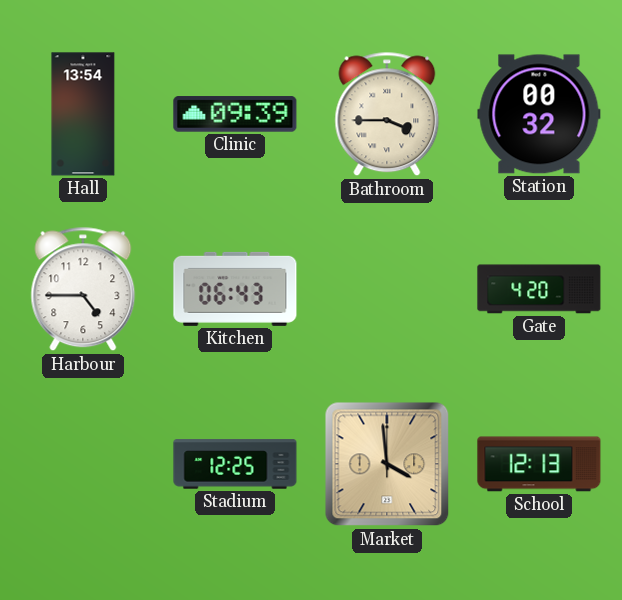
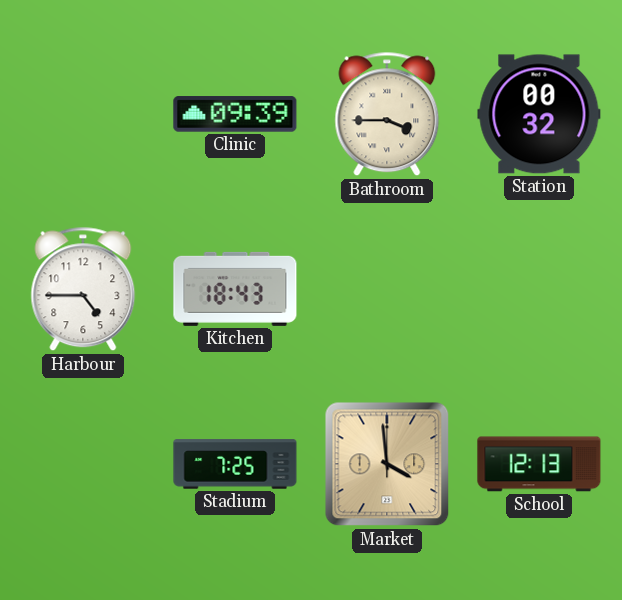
Hall: 13:54 -> none (83, 114)
Kitchen: 06:43 -> 18:43 (235, 289)
Gate: 4:20 -> none (539, 289)
Stadium: 12:25 -> 7:25 (235, 464)
